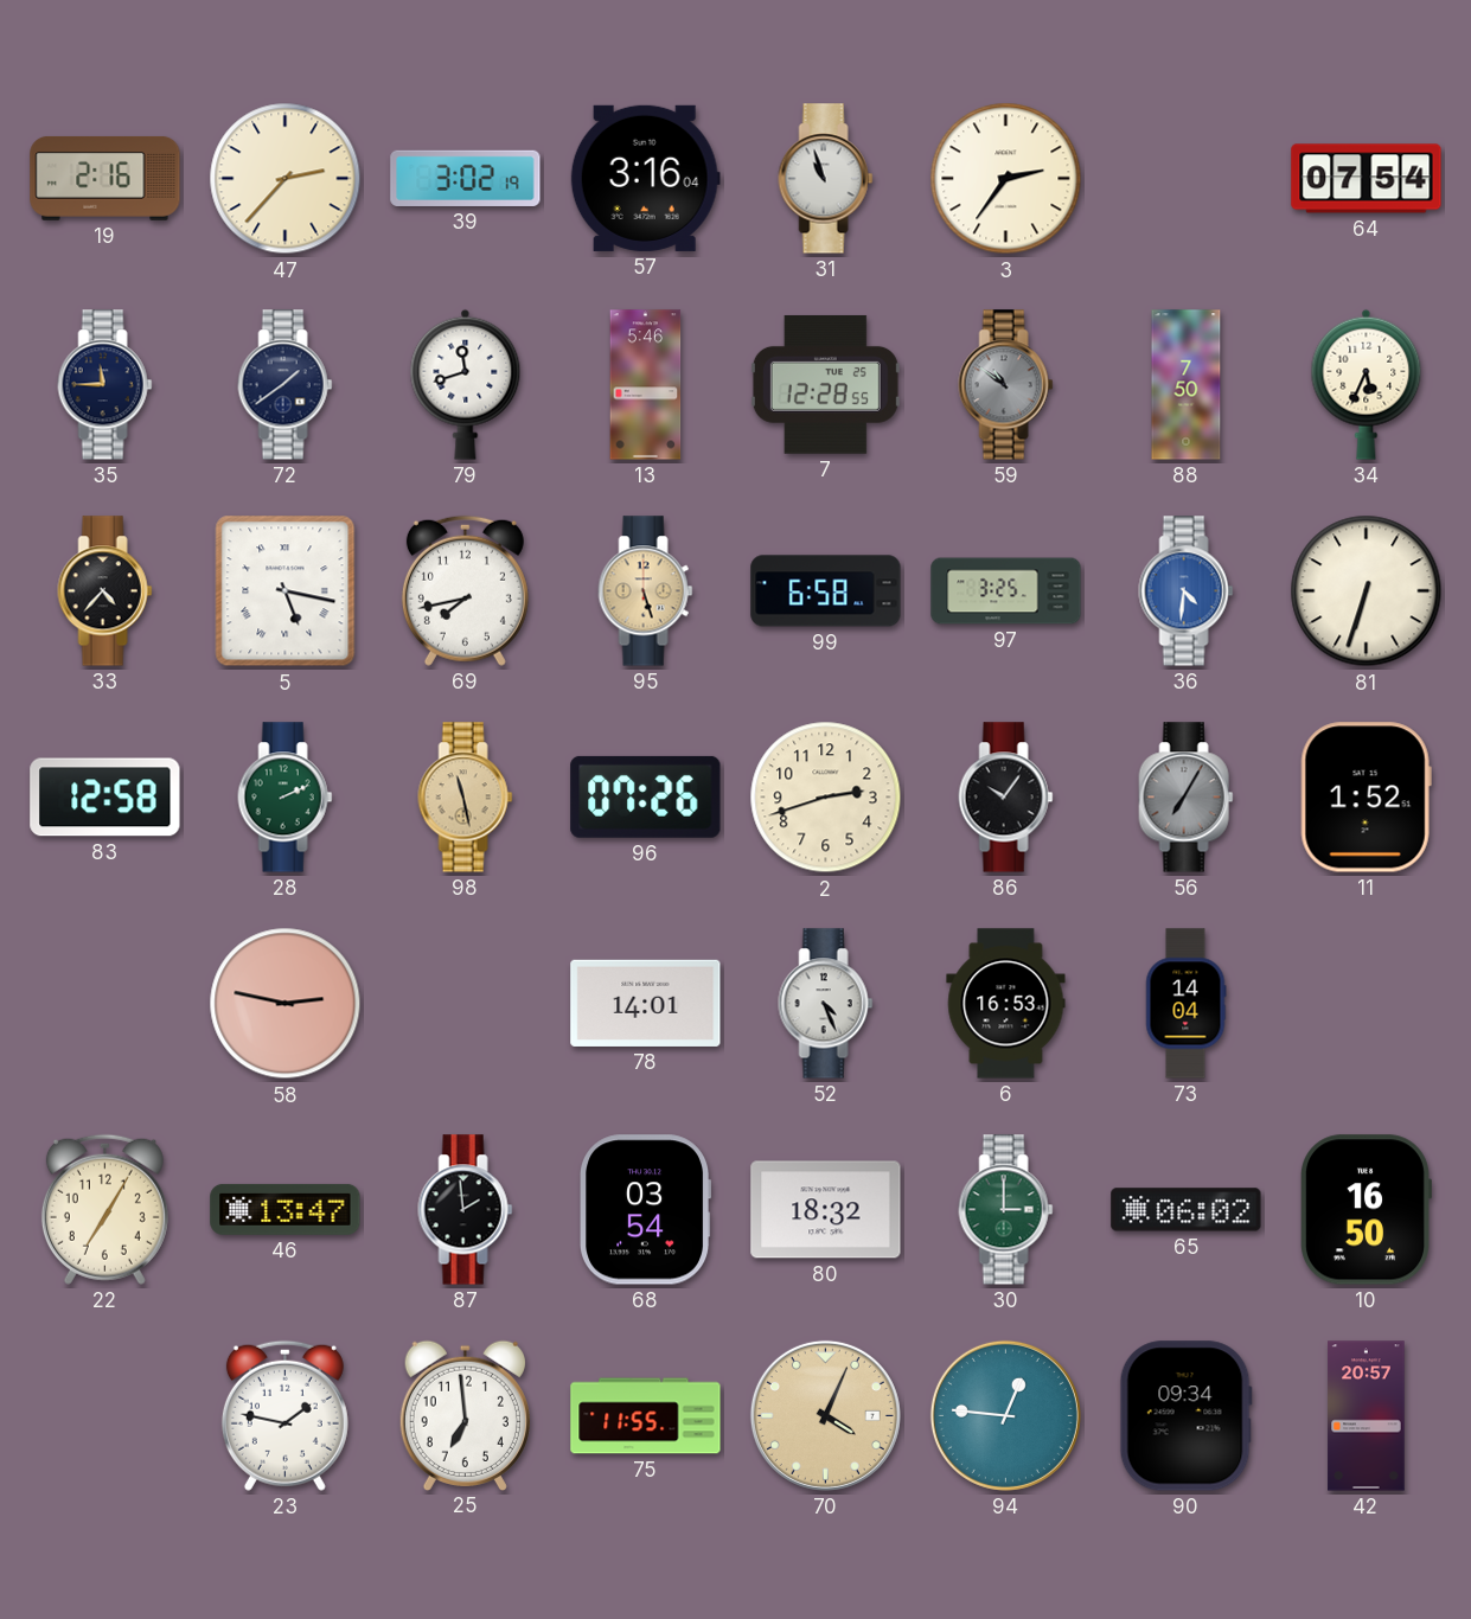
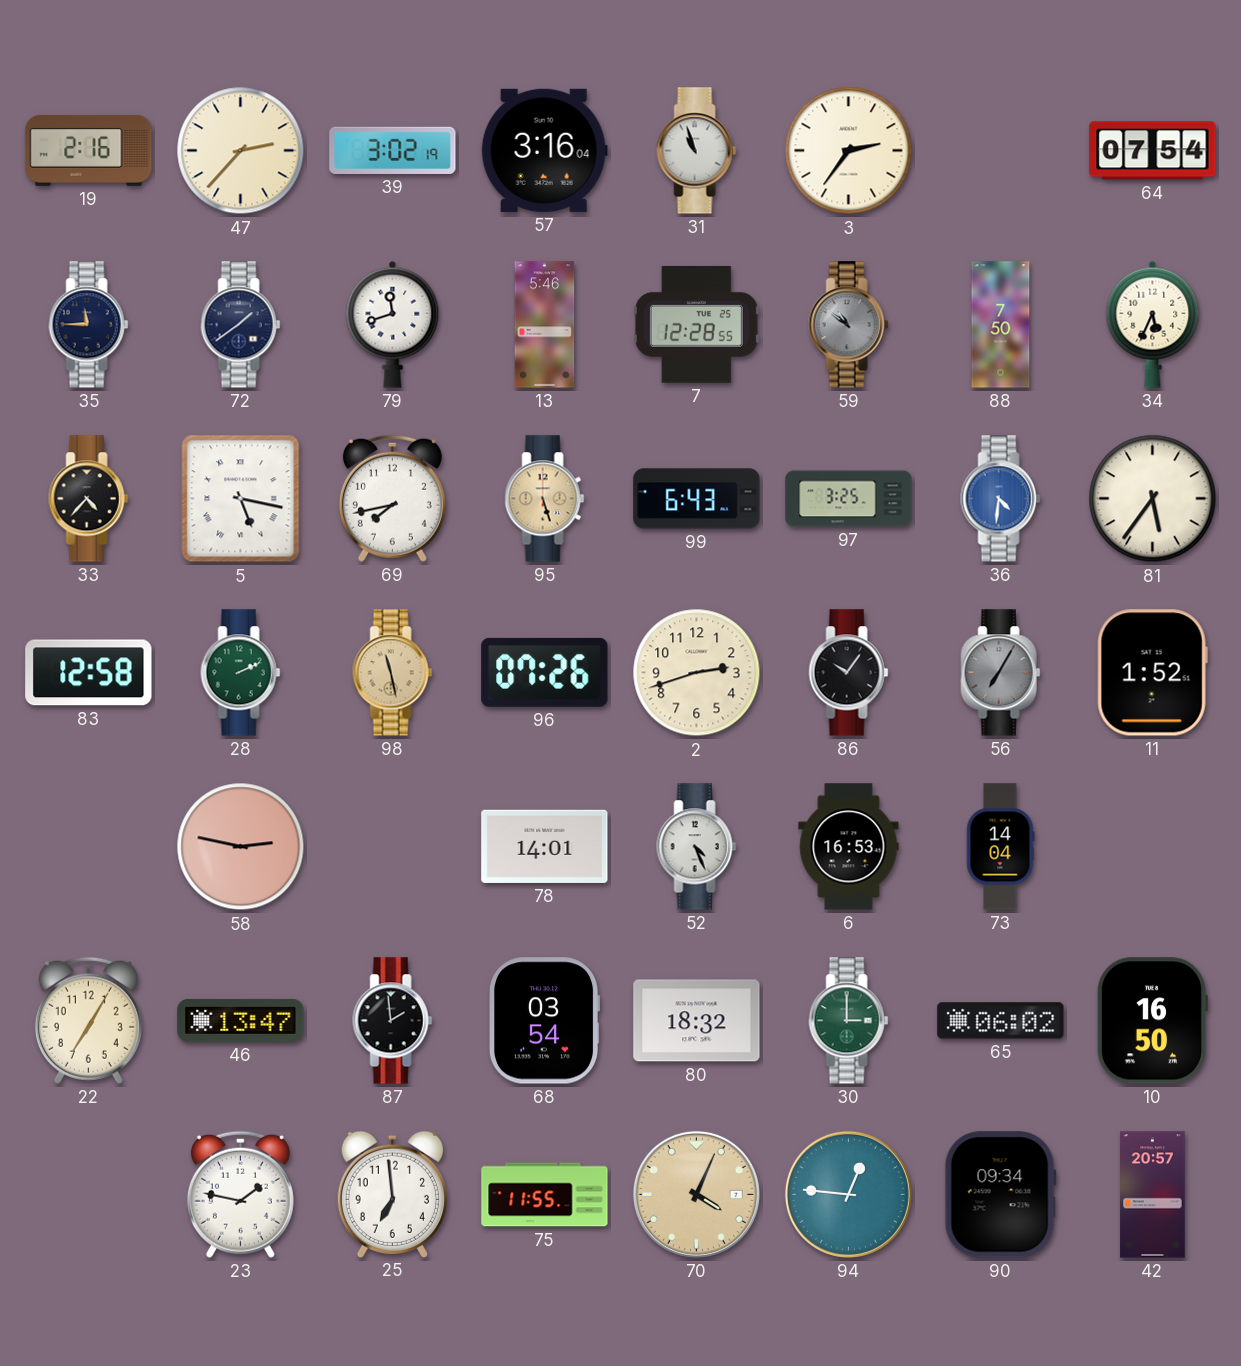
99: 6:58 -> 6:43 (697, 499)
81: 6:33 -> 5:36 (1153, 499)
